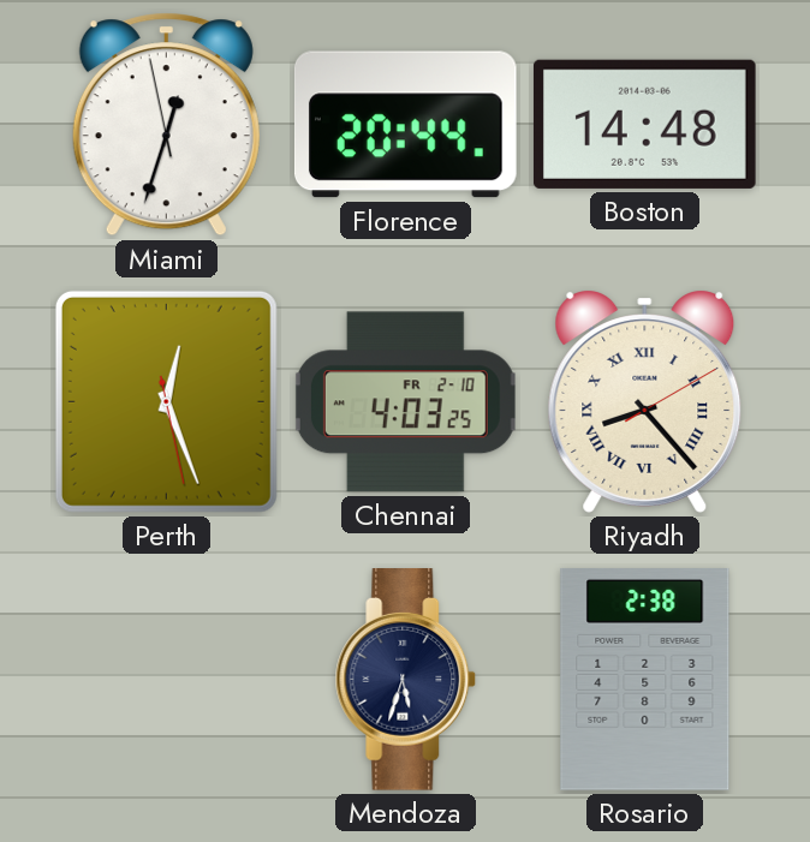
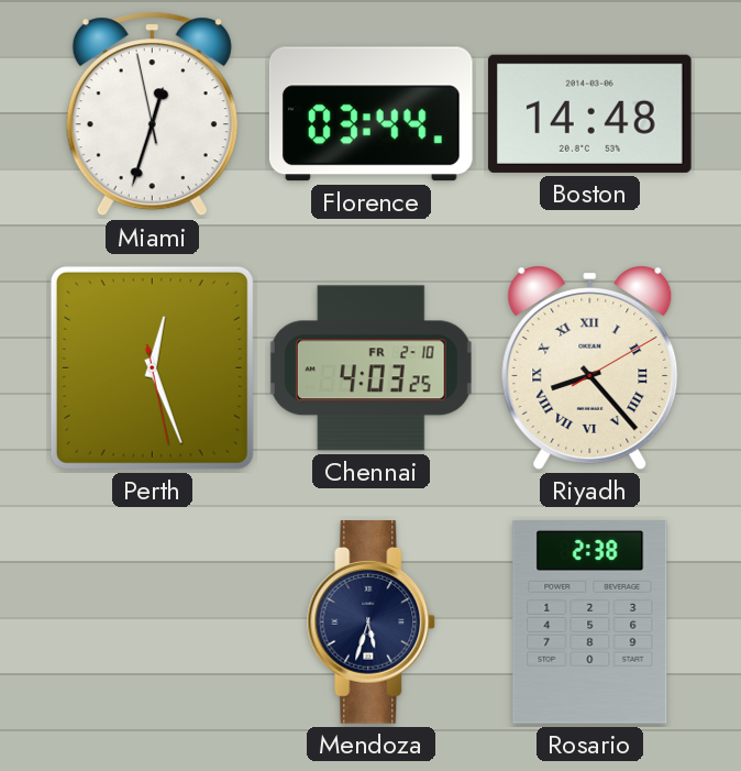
Florence: 20:44 -> 03:44 (370, 114)
